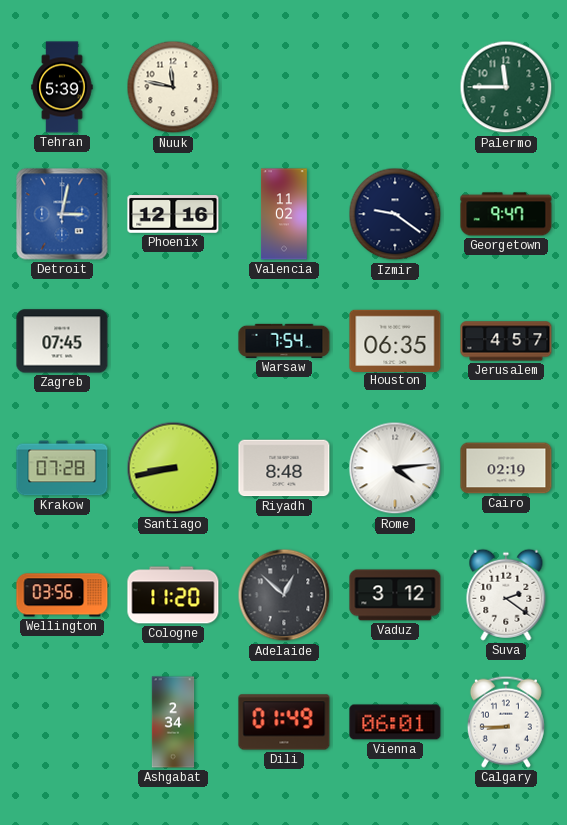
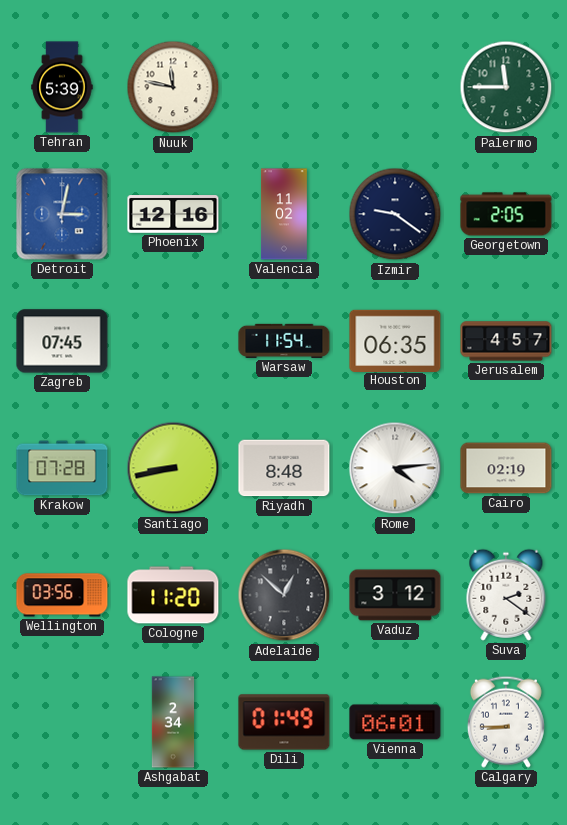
Georgetown: 9:47 -> 2:05 (506, 214)
Warsaw: 7:54 -> 11:54 (284, 341)
